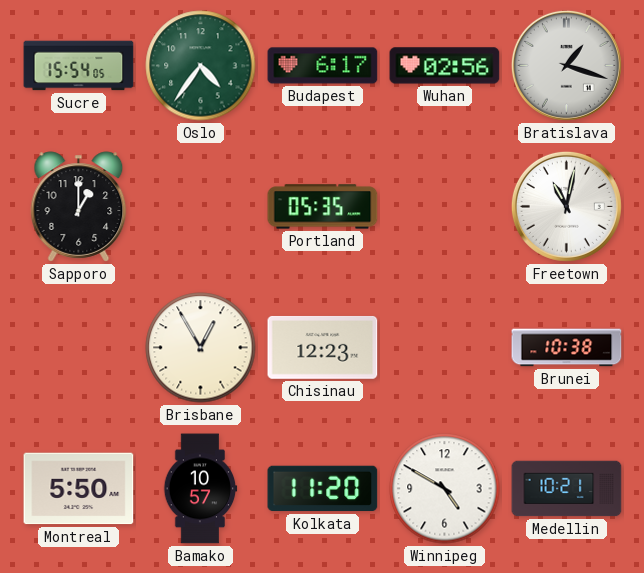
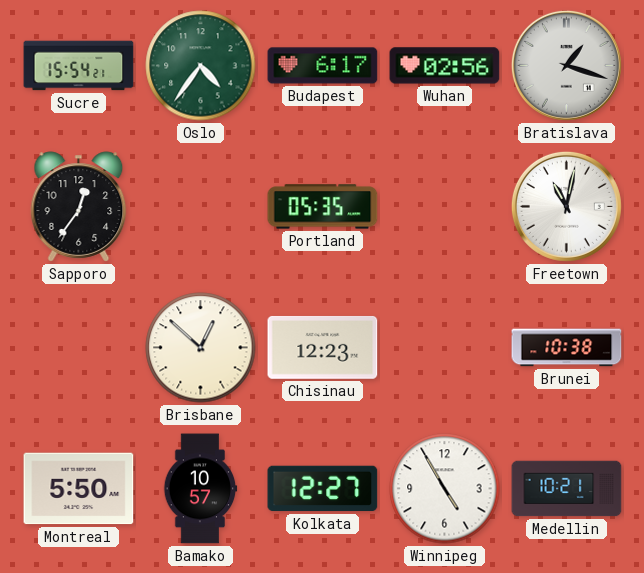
Sucre: 15:54:05 -> 15:54:21 (79, 66)
Sapporo: 1:00 -> 12:36 (79, 207)
Brisbane: 12:55 -> 12:52 (201, 348)
Kolkata: 11:20 -> 12:27 (323, 489)
Winnipeg: 4:50 -> 4:55 (445, 489)
